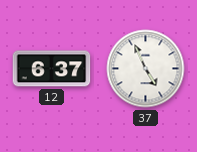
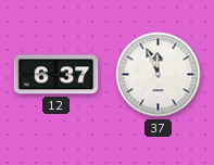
37: 4:56 -> 11:56 (159, 75)
